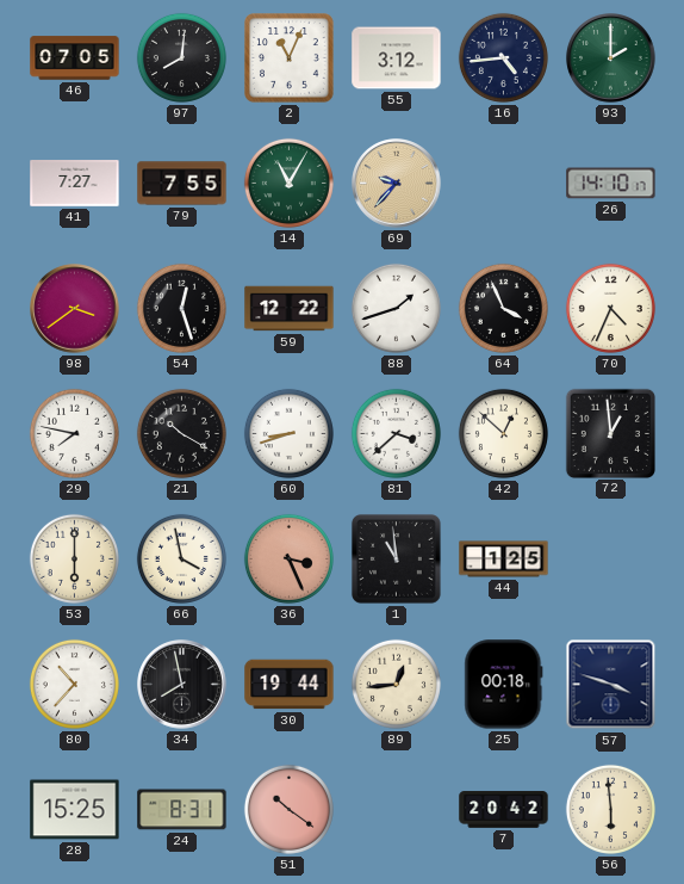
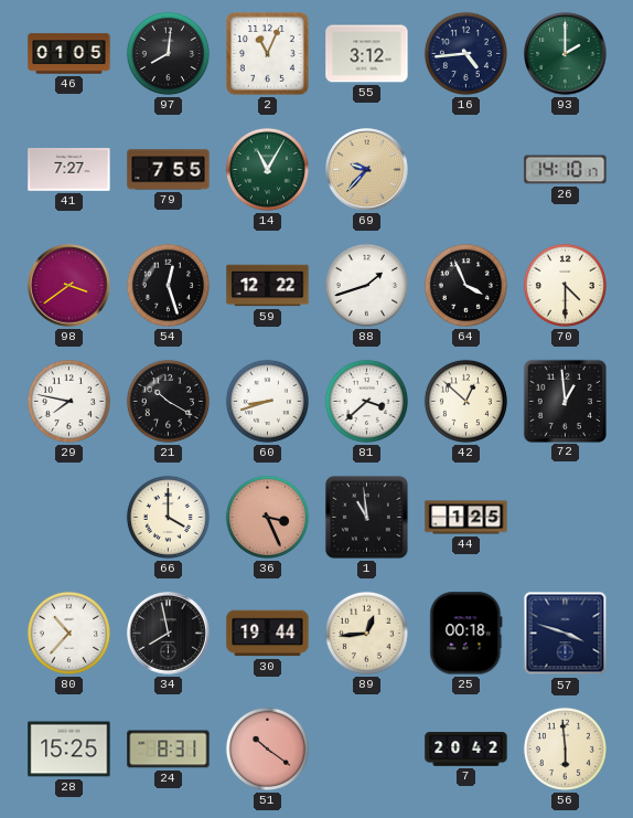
46: 07:05 -> 01:05 (69, 54)
70: 4:34 -> 4:30 (565, 285)
53: 6:00 -> none (74, 558)
66: 3:58 -> 4:00 (168, 517)
